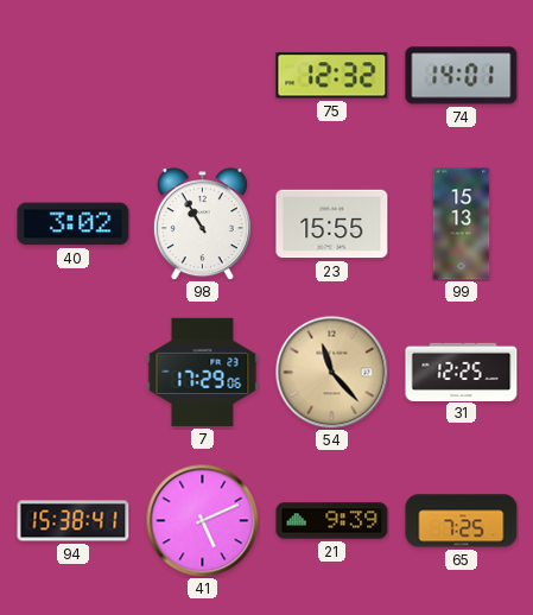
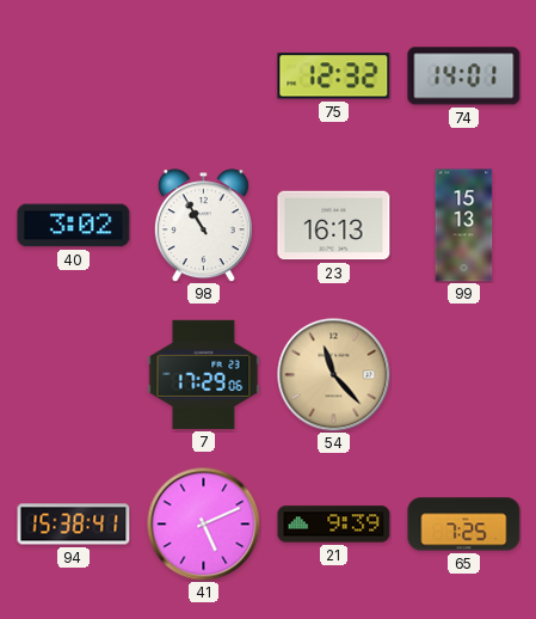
23: 15:55 -> 16:13 (334, 226)
31: 12:25 -> none (462, 372)
